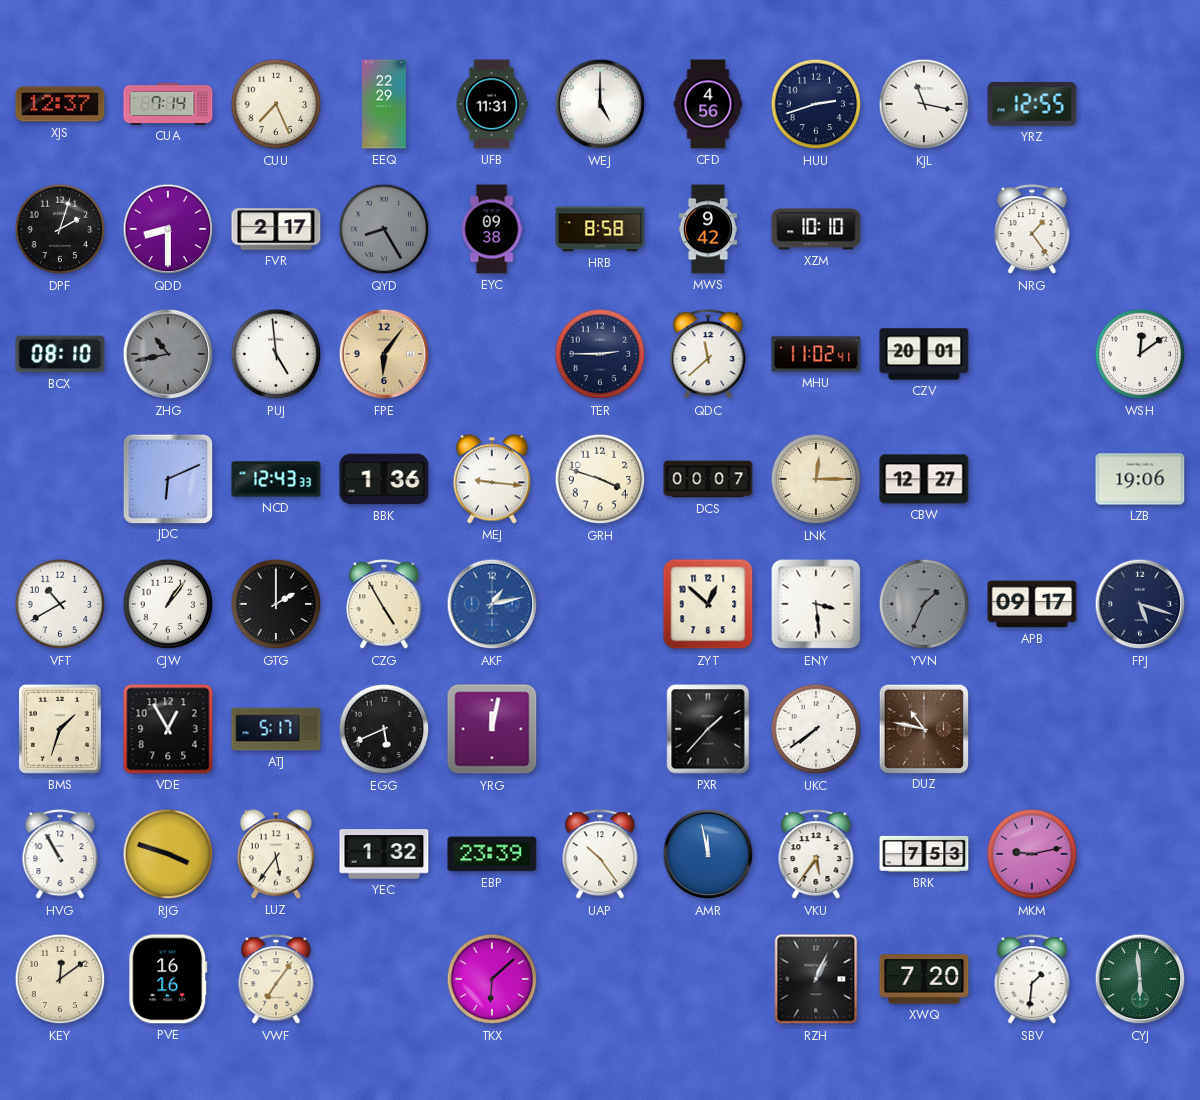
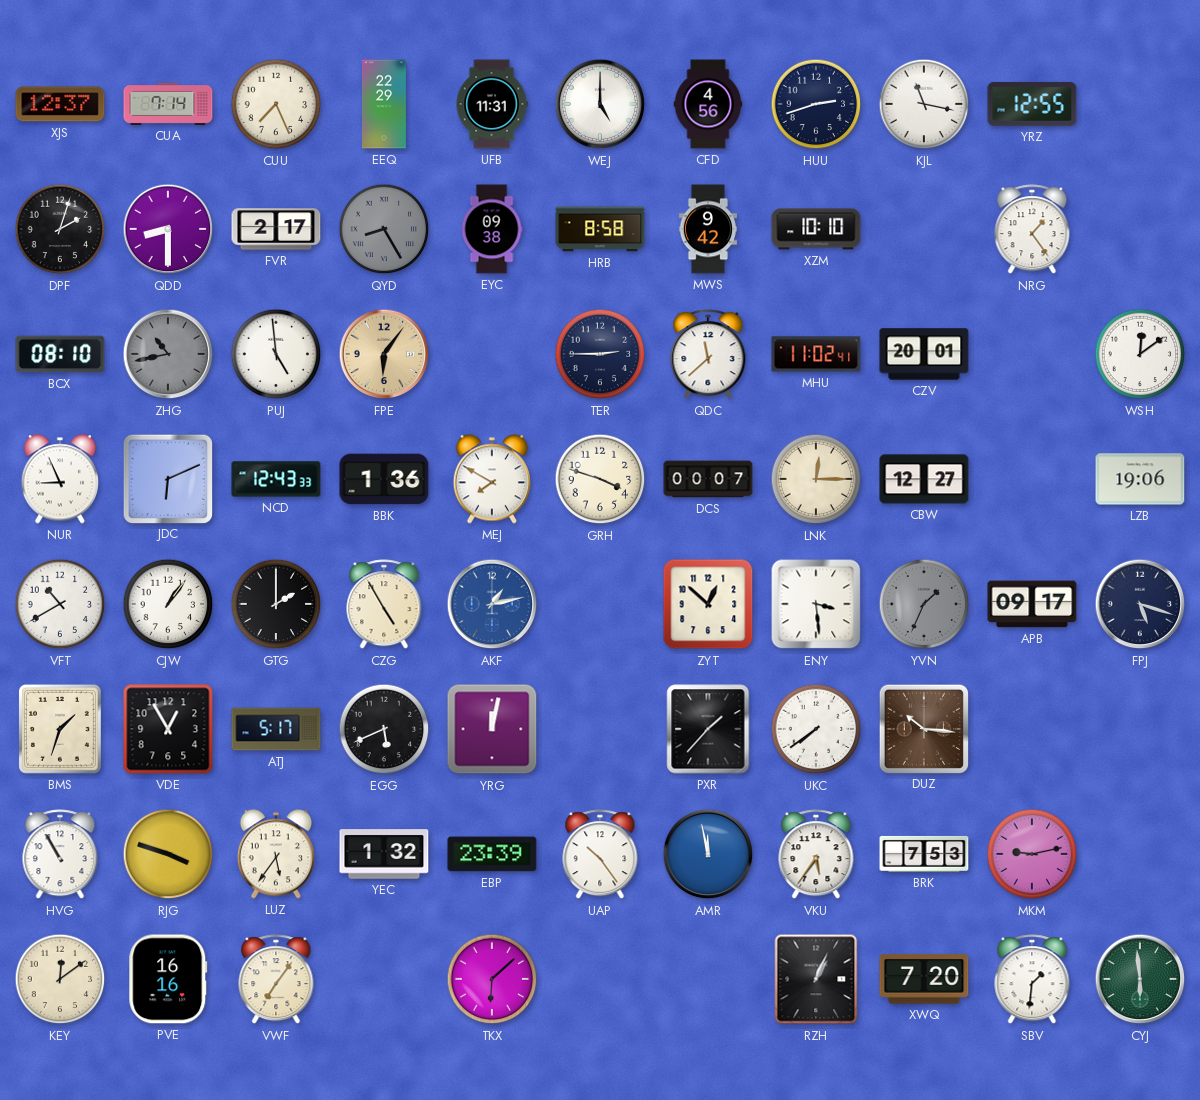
NUR: none -> 8:56 (60, 479)
MEJ: 9:16 -> 7:50 (492, 479)
DUZ: 10:47 -> 10:16 (923, 728)
